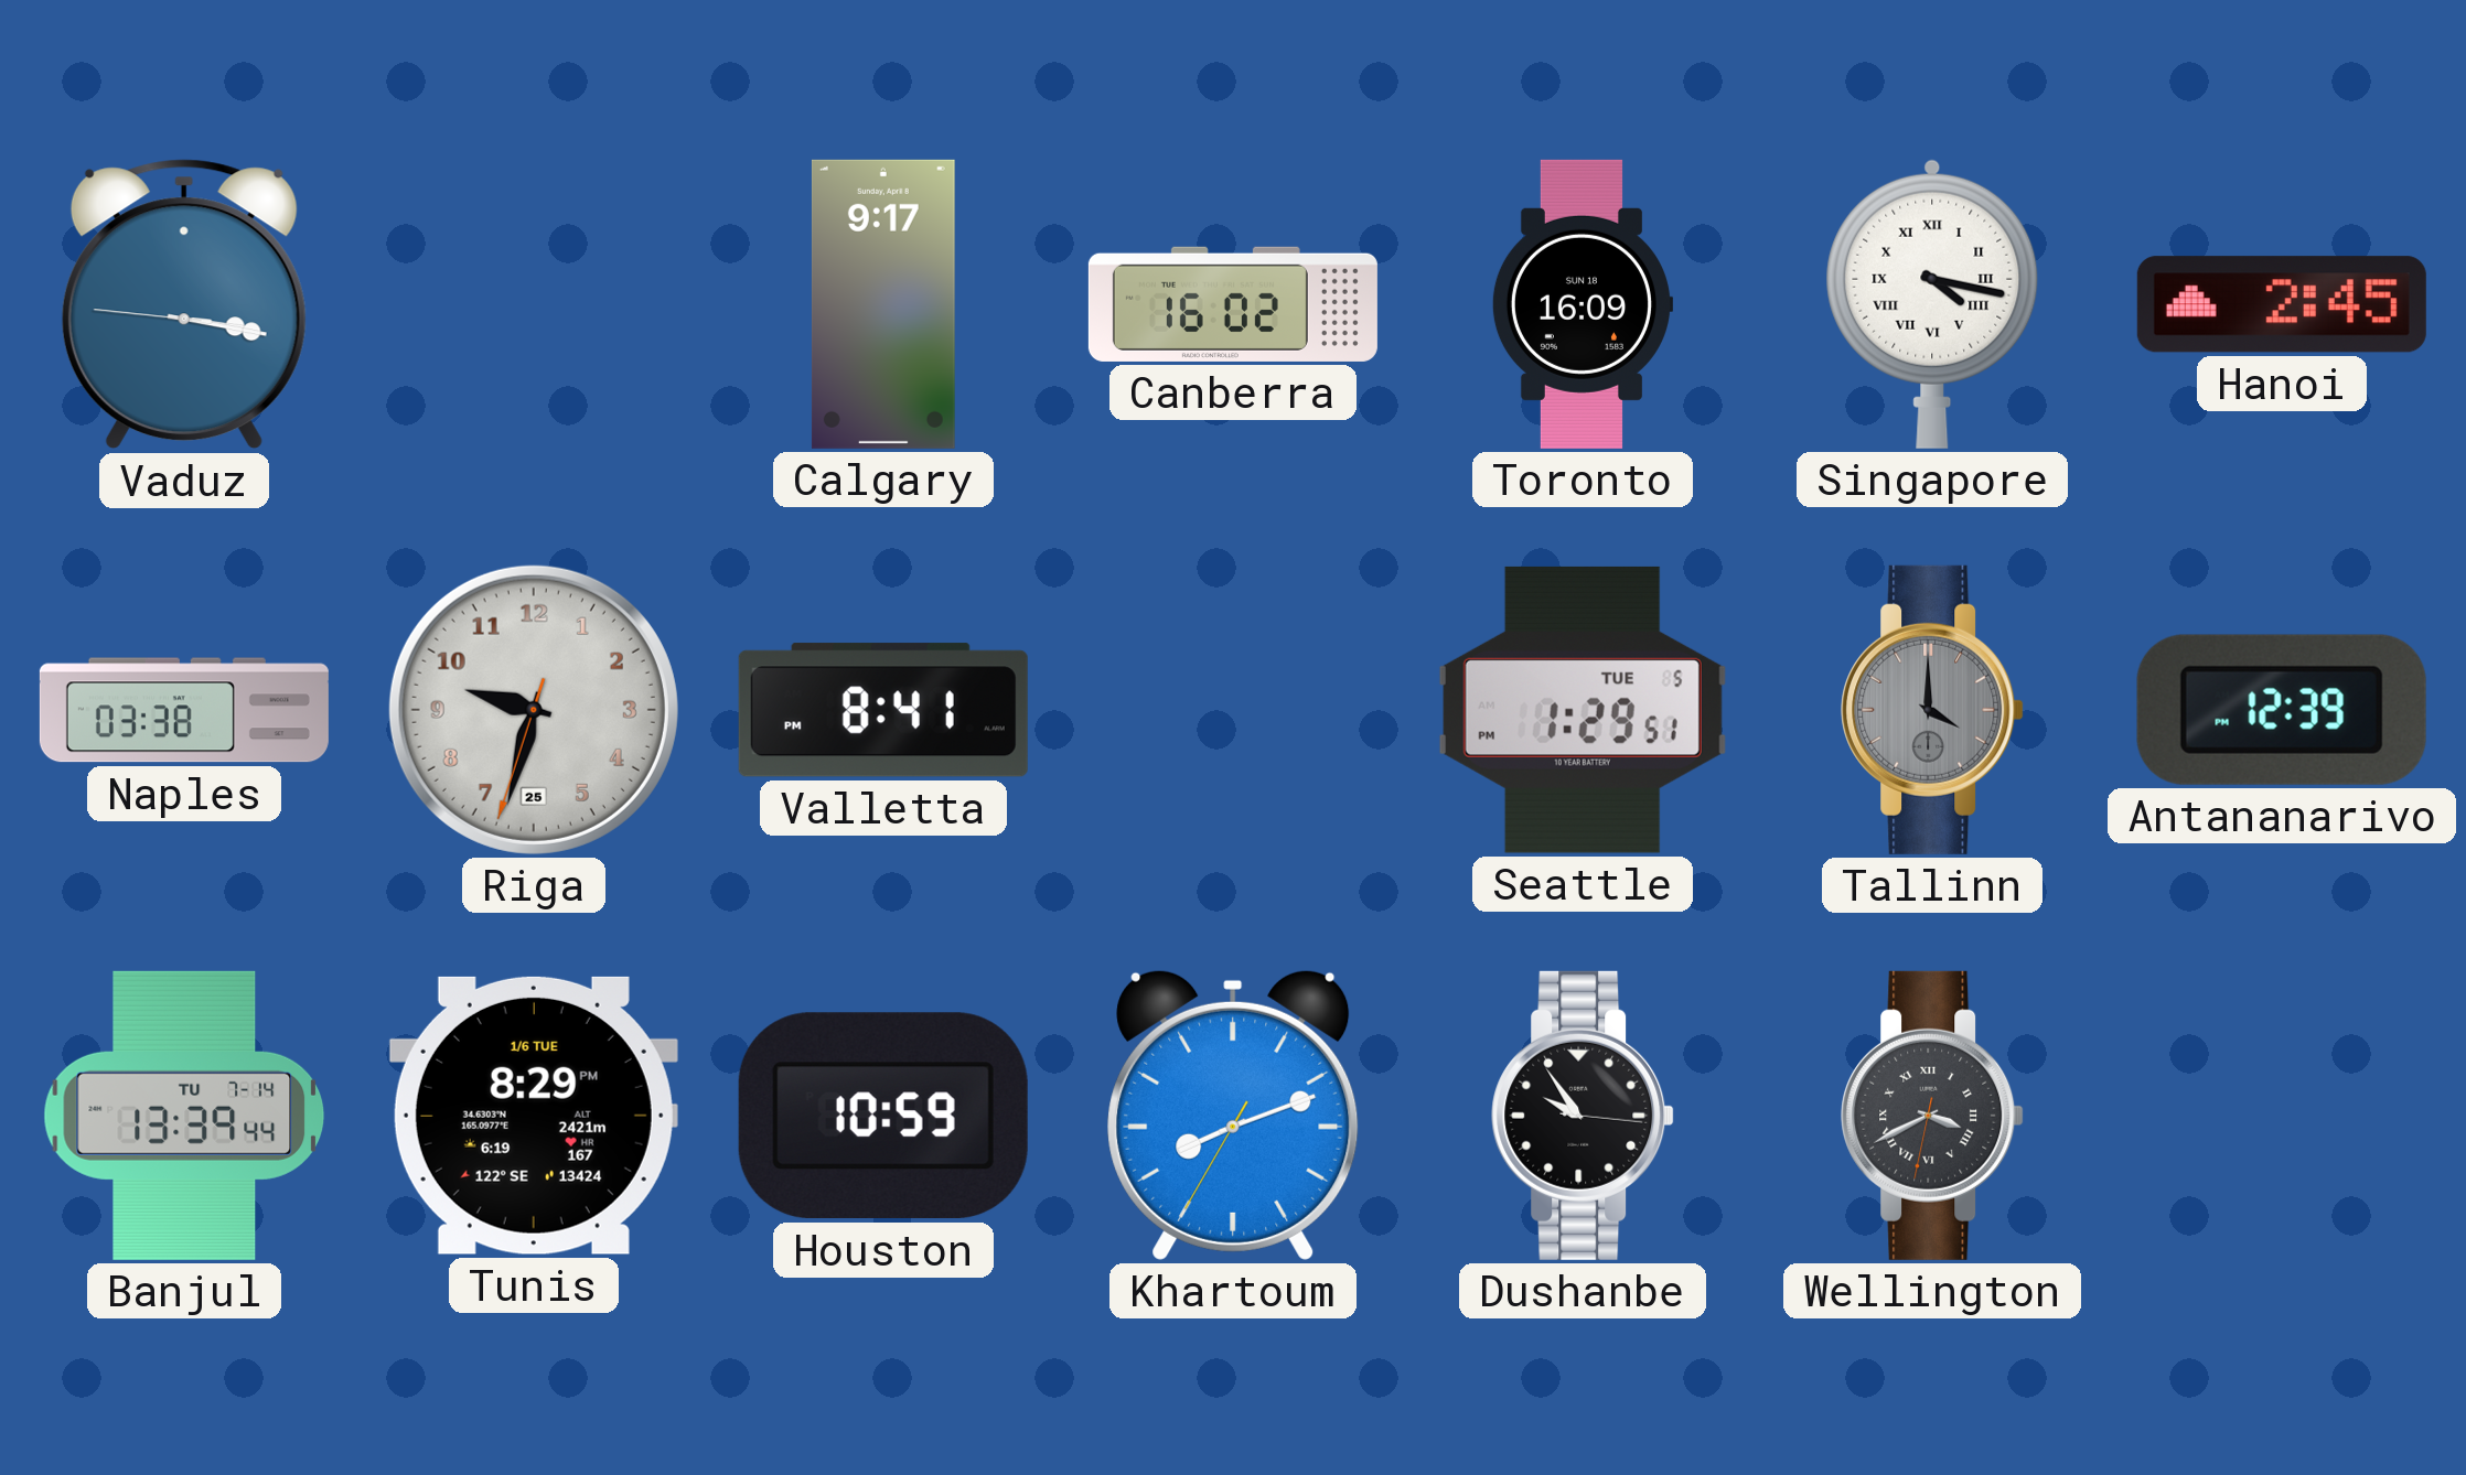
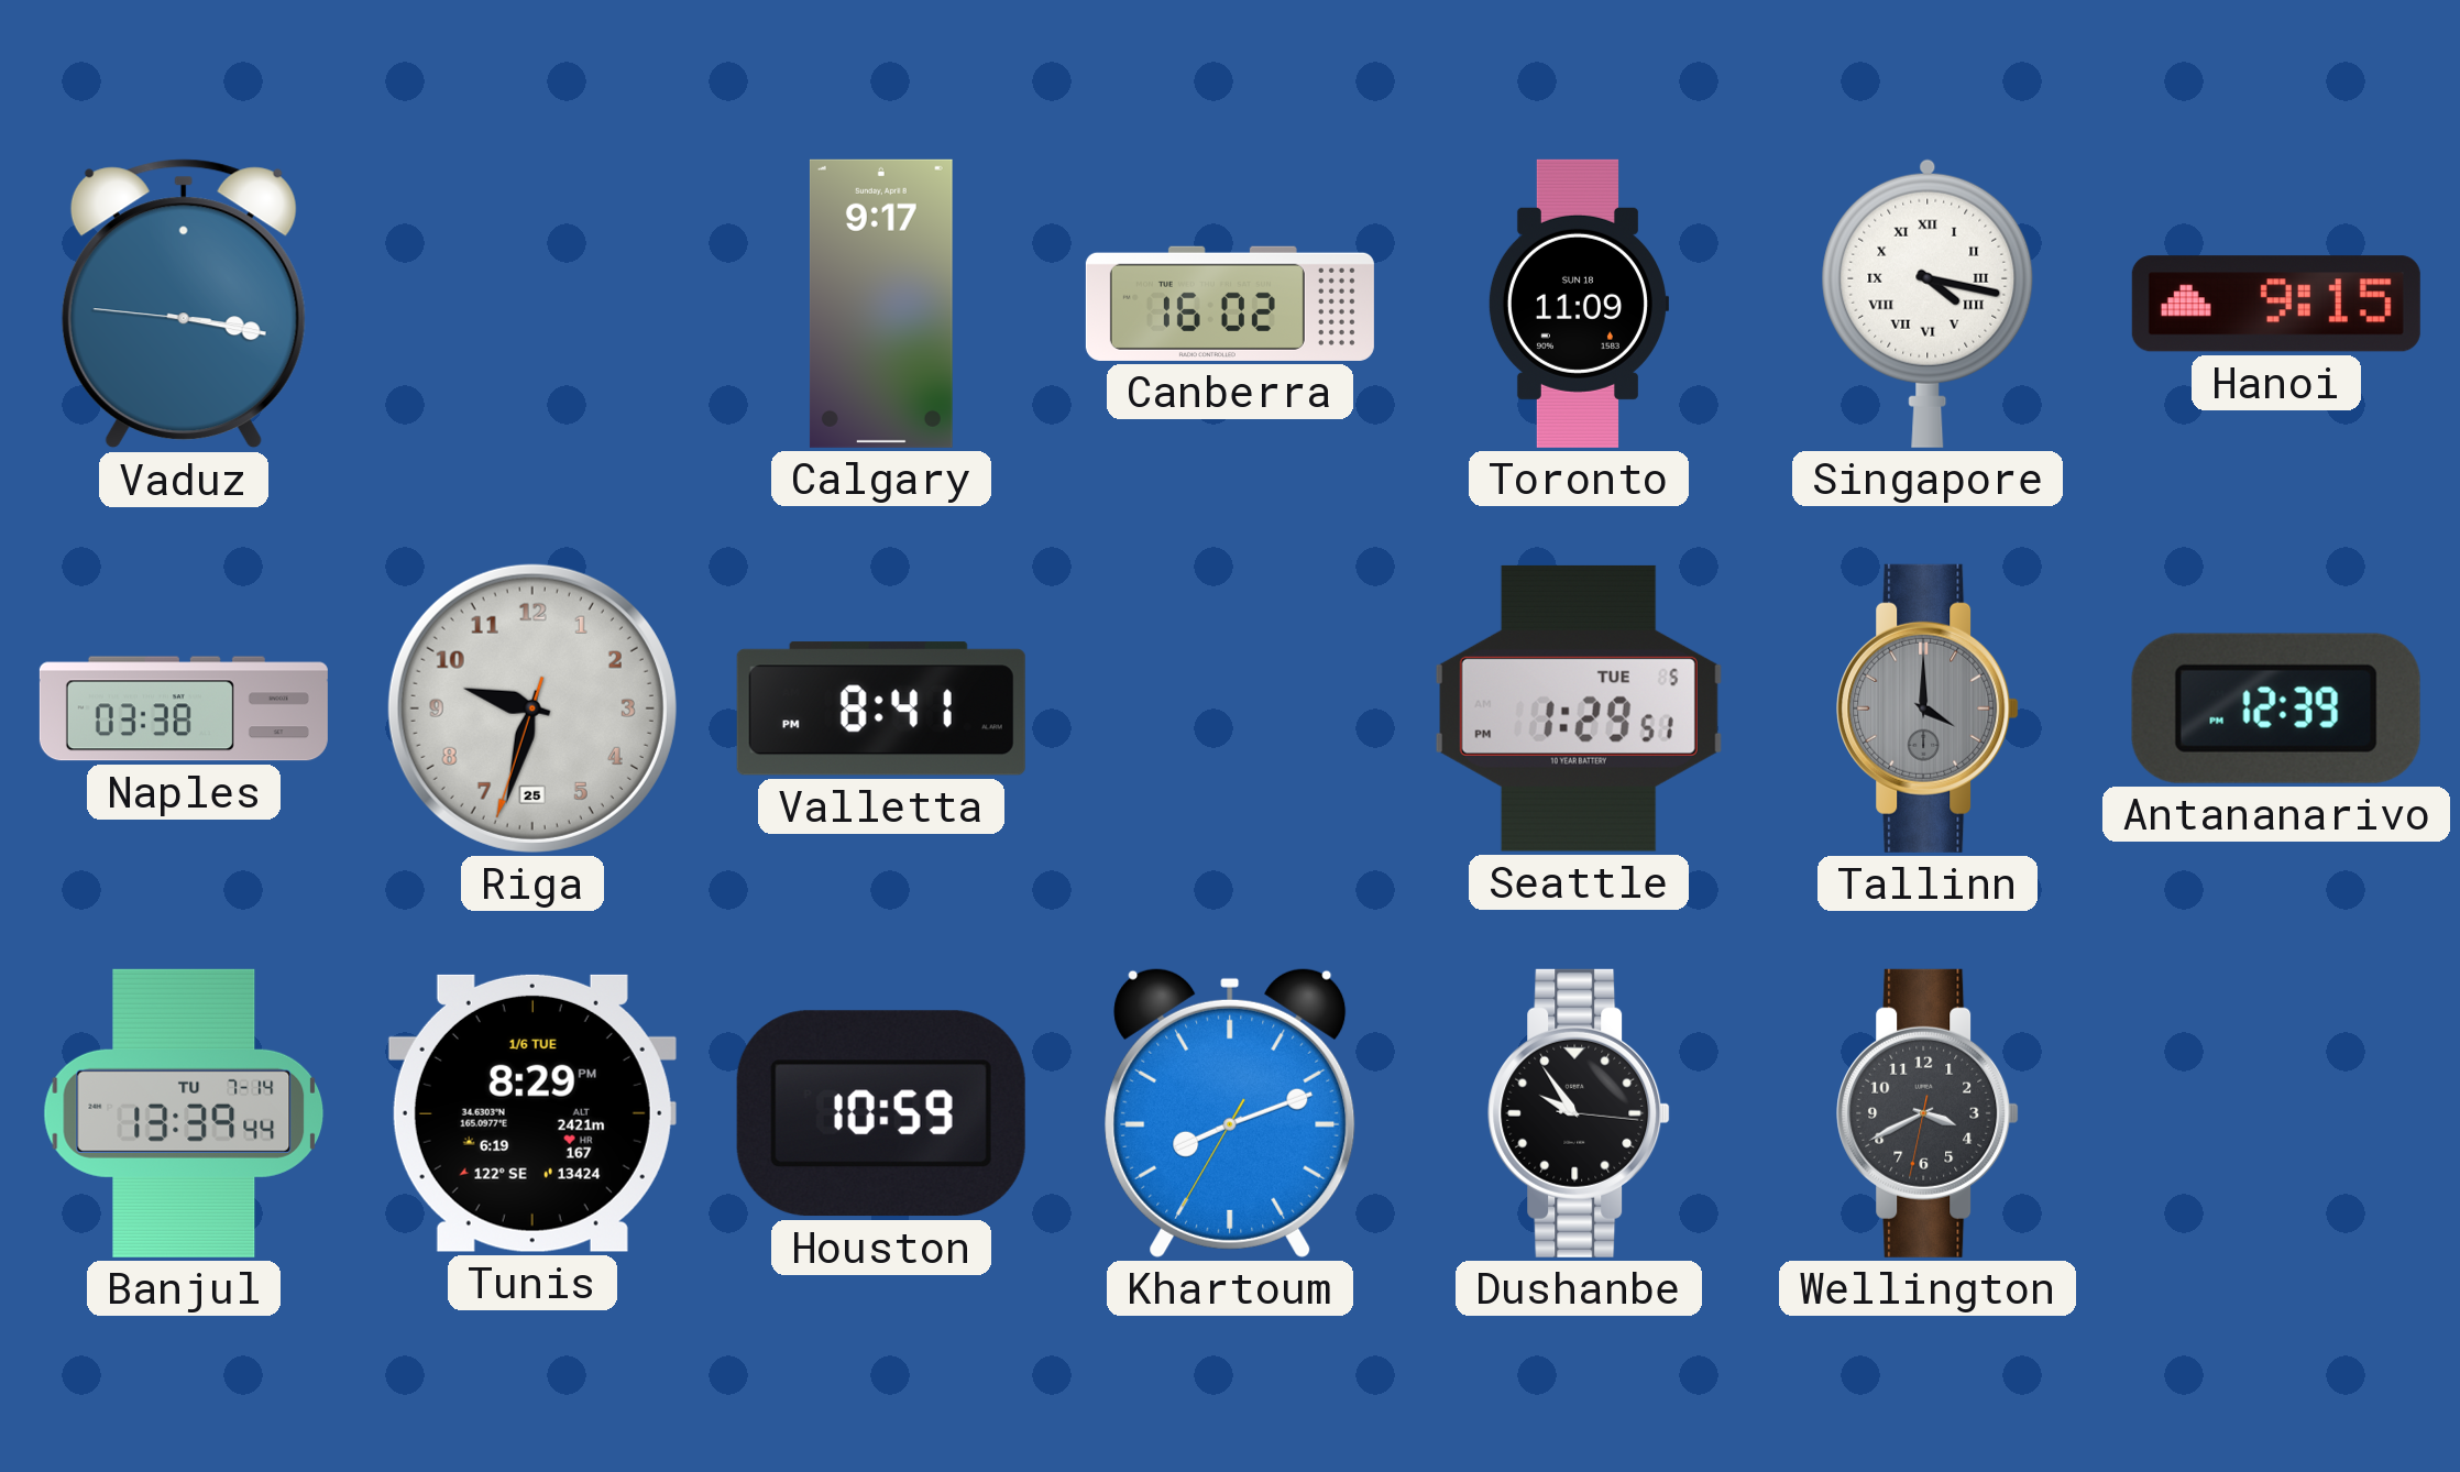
Toronto: 16:09 -> 11:09 (1578, 304)
Hanoi: 2:45 -> 9:15 (2276, 304)
Wellington numerals: Roman -> Arabic (1928, 1113)
